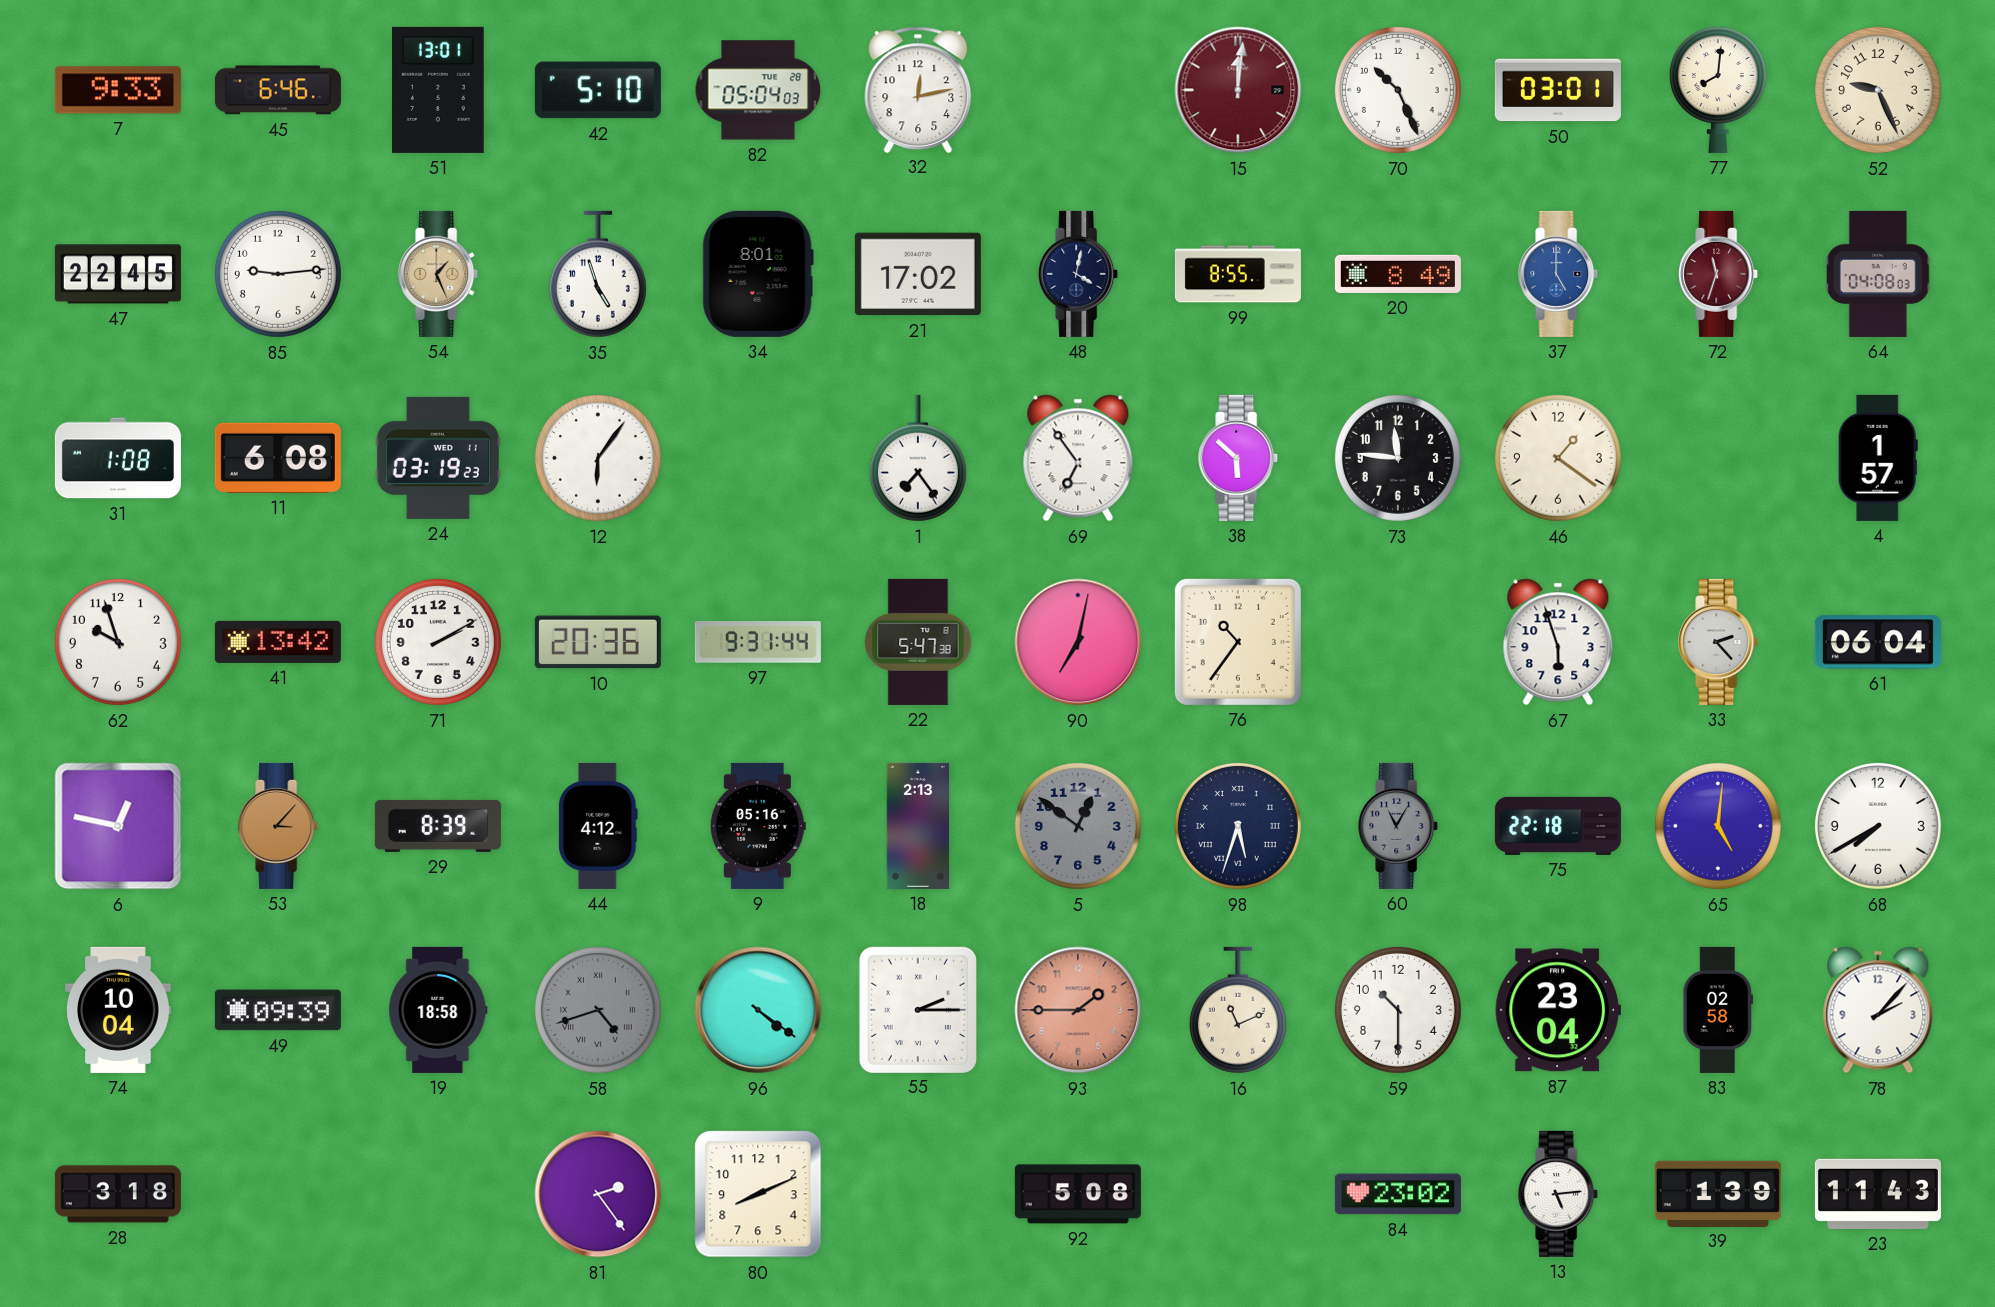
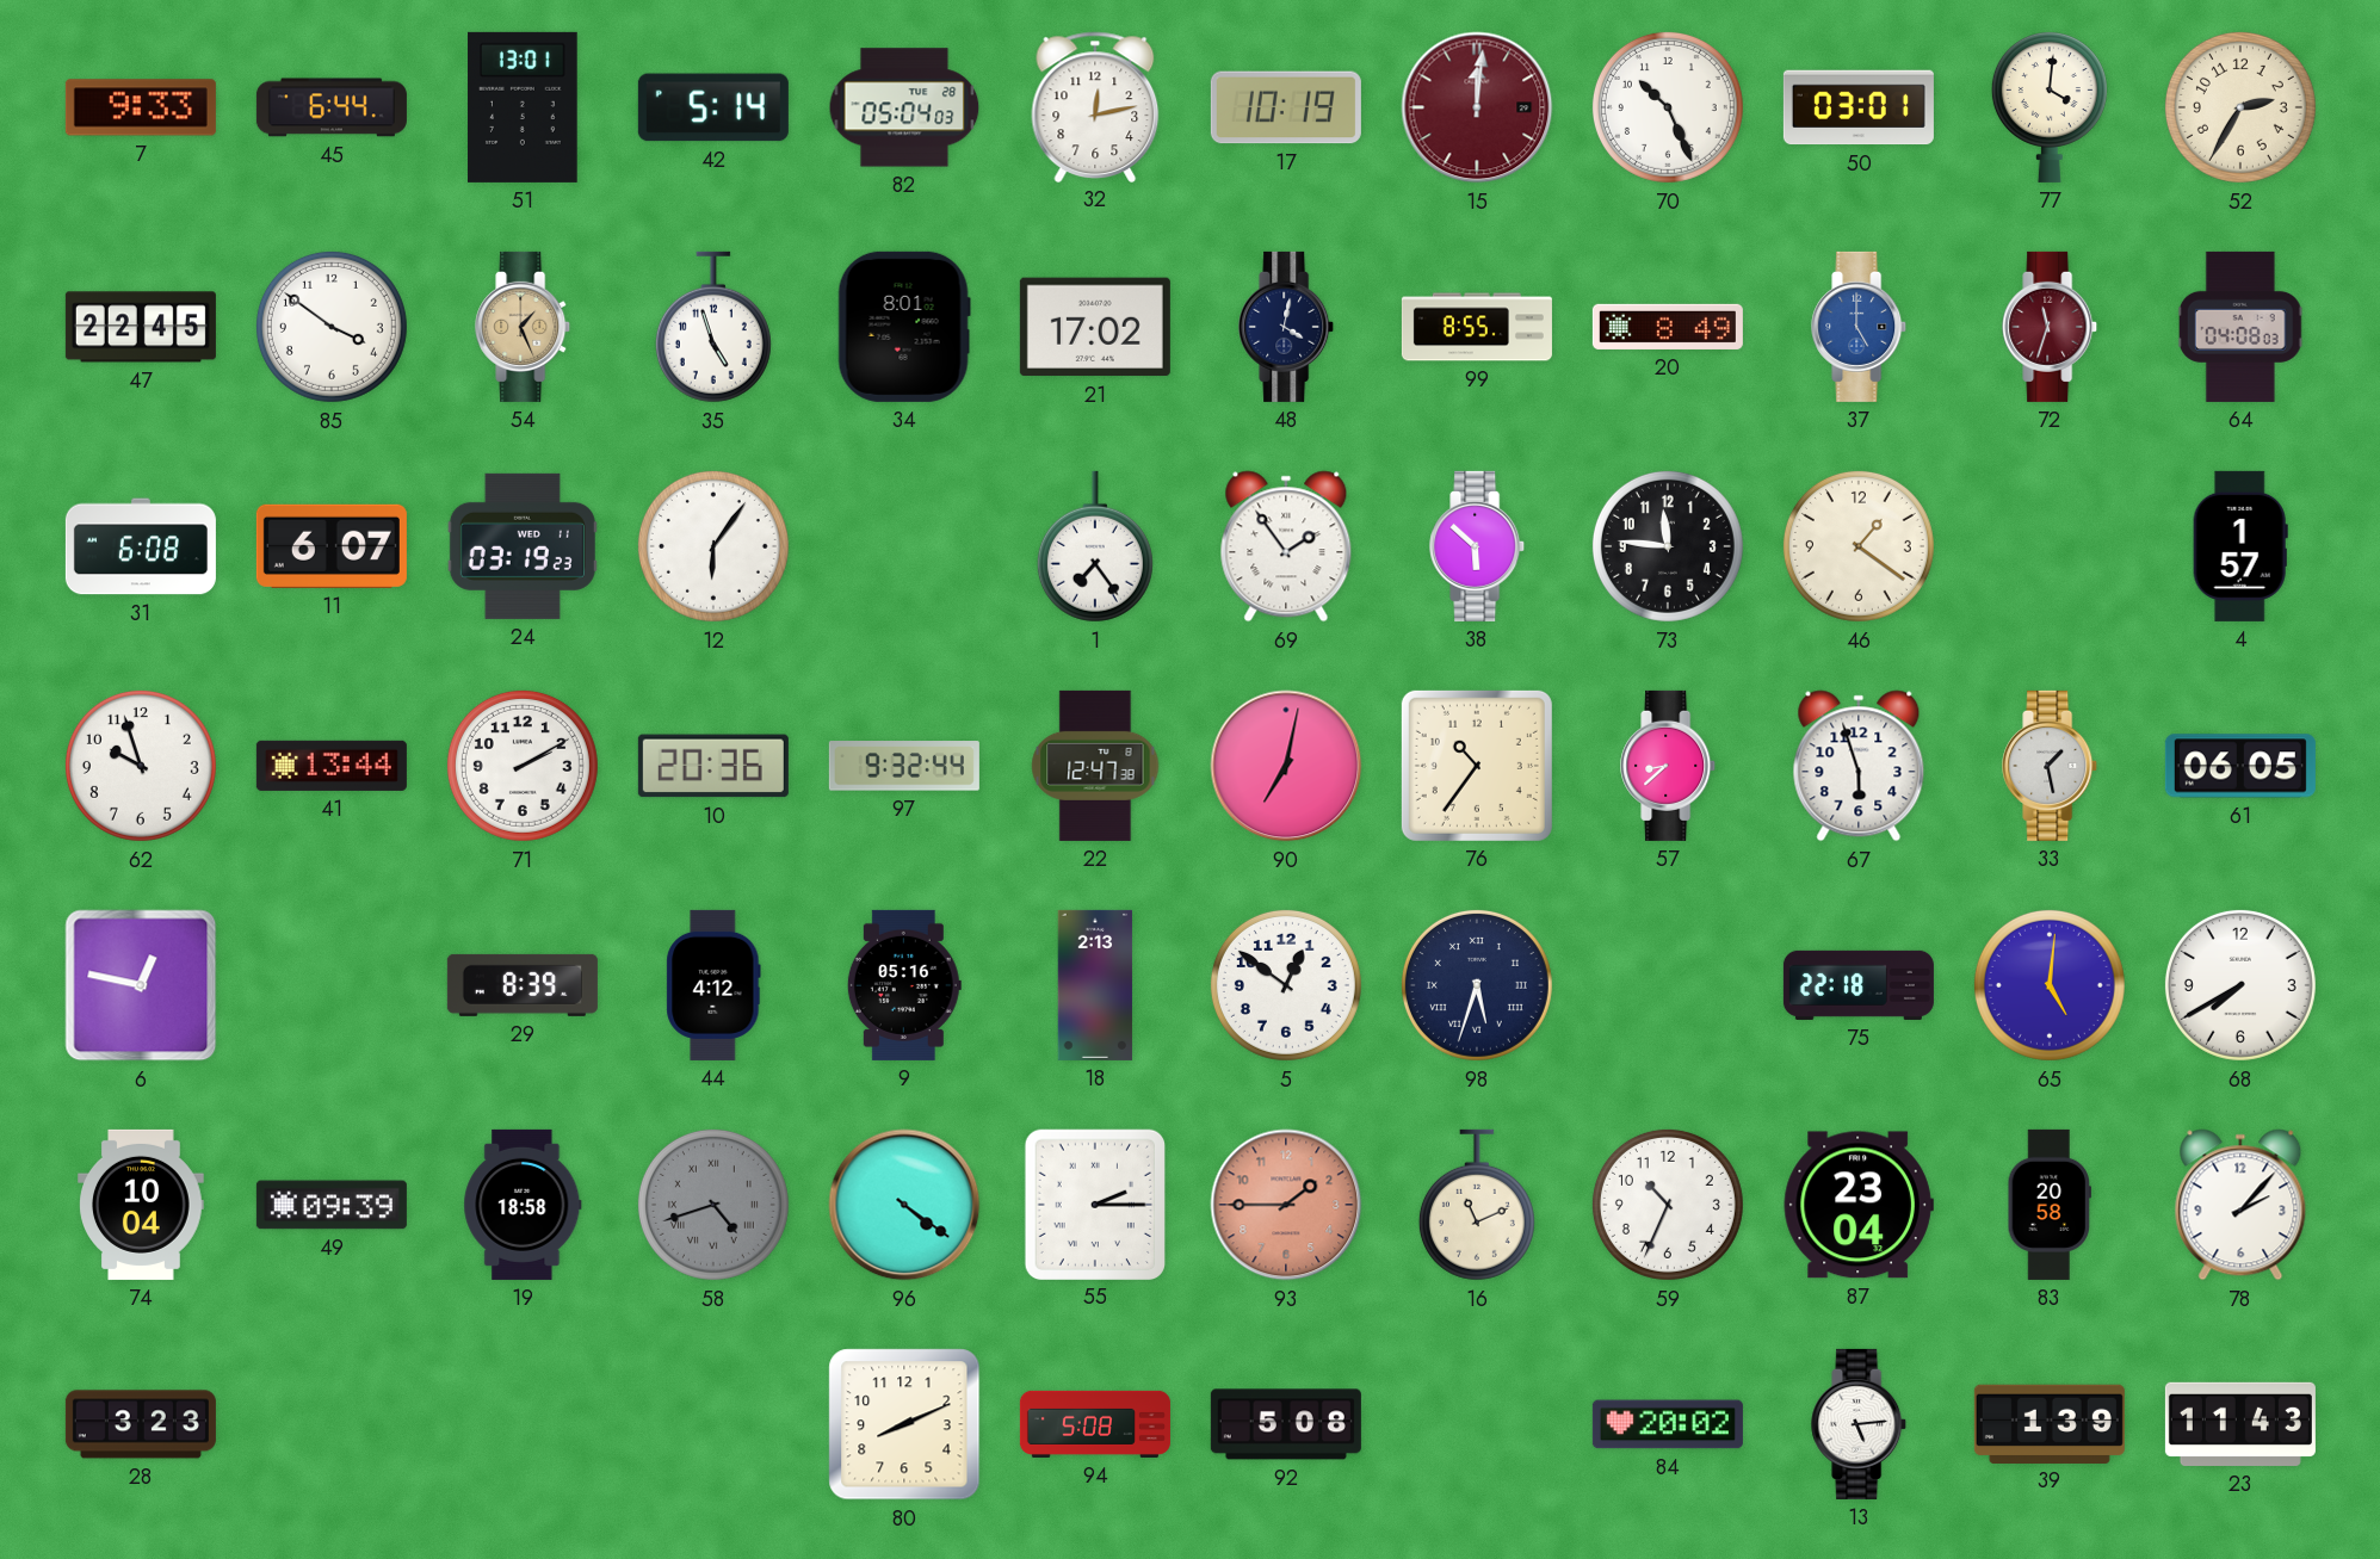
45: 6:46 -> 6:44 (332, 107)
42: 5:10 -> 5:14 (713, 107)
17: none -> 10:19 (1286, 107)
77: 8:01 -> 4:01 (2050, 107)
52: 9:26 -> 2:35 (2240, 107)
85: 9:14 -> 3:51 (332, 327)
31: 1:08 -> 6:08 (141, 546)
11: 6:08 -> 6:07 (332, 546)
69: 6:54 -> 1:54 (1286, 546)
41: 13:42 -> 13:44 (332, 766)
97: 9:31 -> 9:32 (904, 766)
22: 5:47 -> 12:47 (1095, 766)
57: none -> 8:38 (1669, 766)
33: 2:23 -> 1:28 (2051, 766)
61: 06:04 -> 06:05 (2240, 766)
53: 3:07 -> none (279, 826)
5 dial: grey -> white (1286, 985)
60: 11:05 -> none (1399, 826)
59: 10:30 -> 10:34 (1668, 1205)
83: 02:58 -> 20:58 (2048, 1205)
28: 3:18 -> 3:23 (141, 1424)
81: 2:24 -> none (598, 1194)
94: none -> 5:08 (1095, 1424)
84: 23:02 -> 20:02 (1668, 1424)
